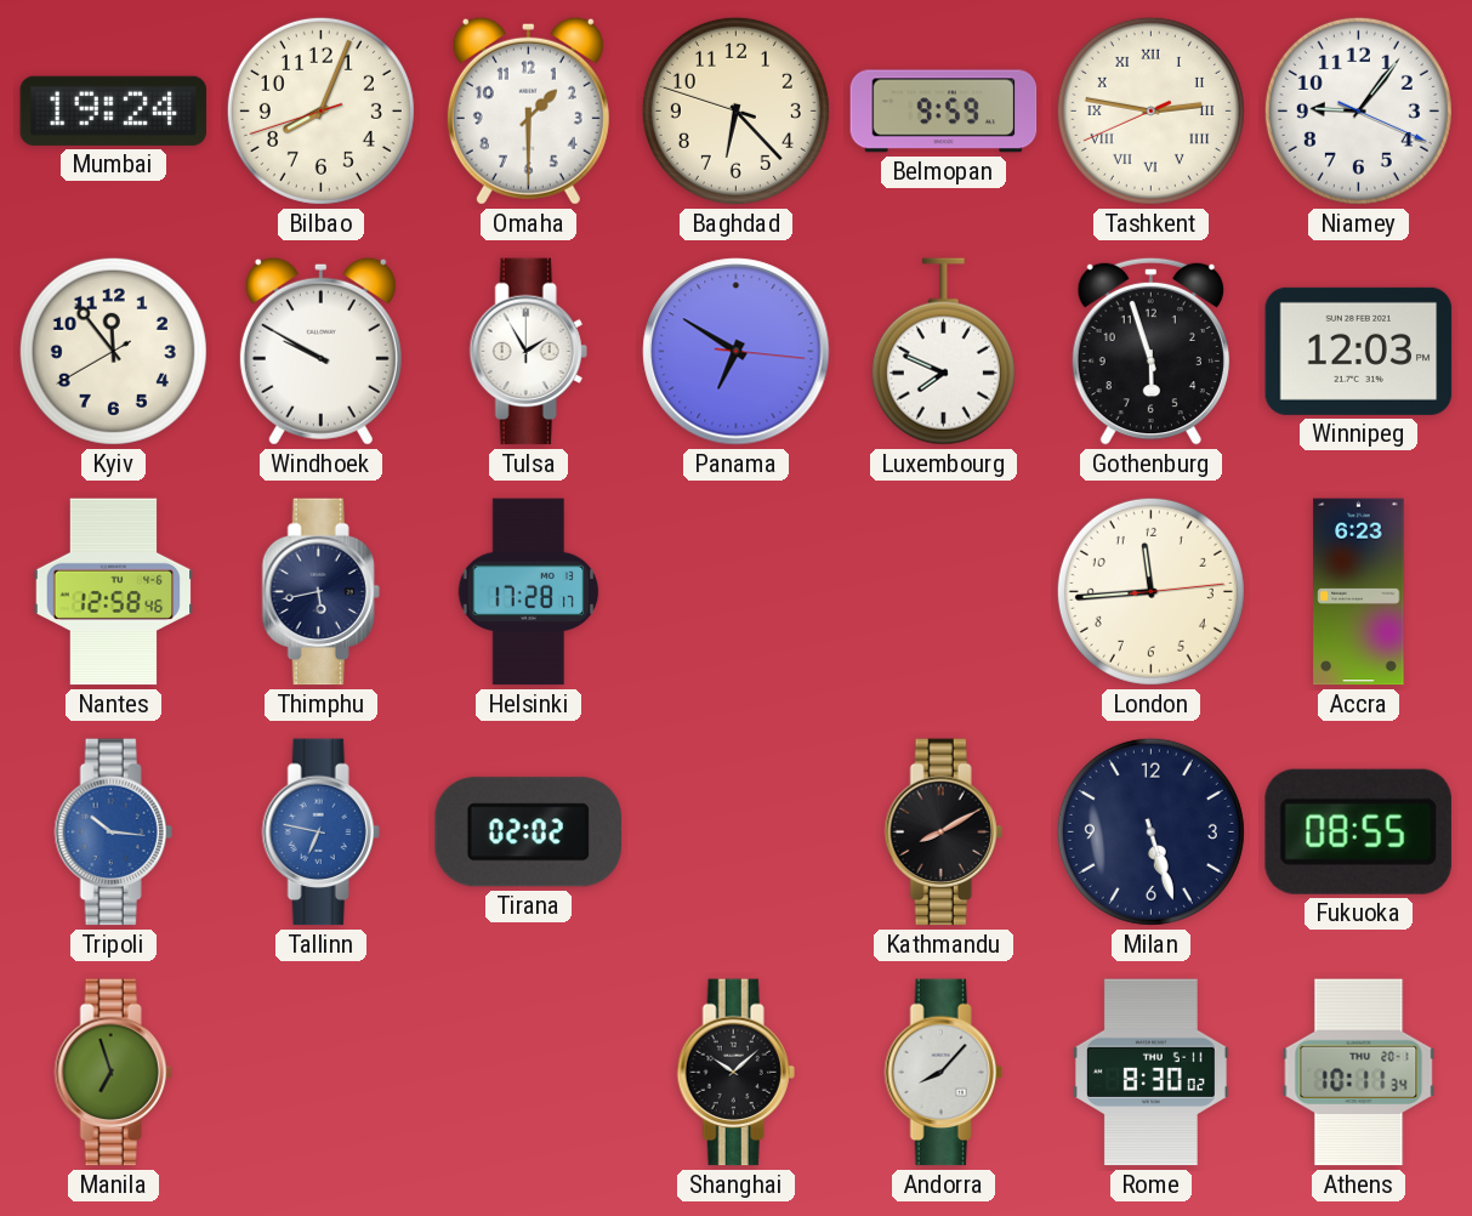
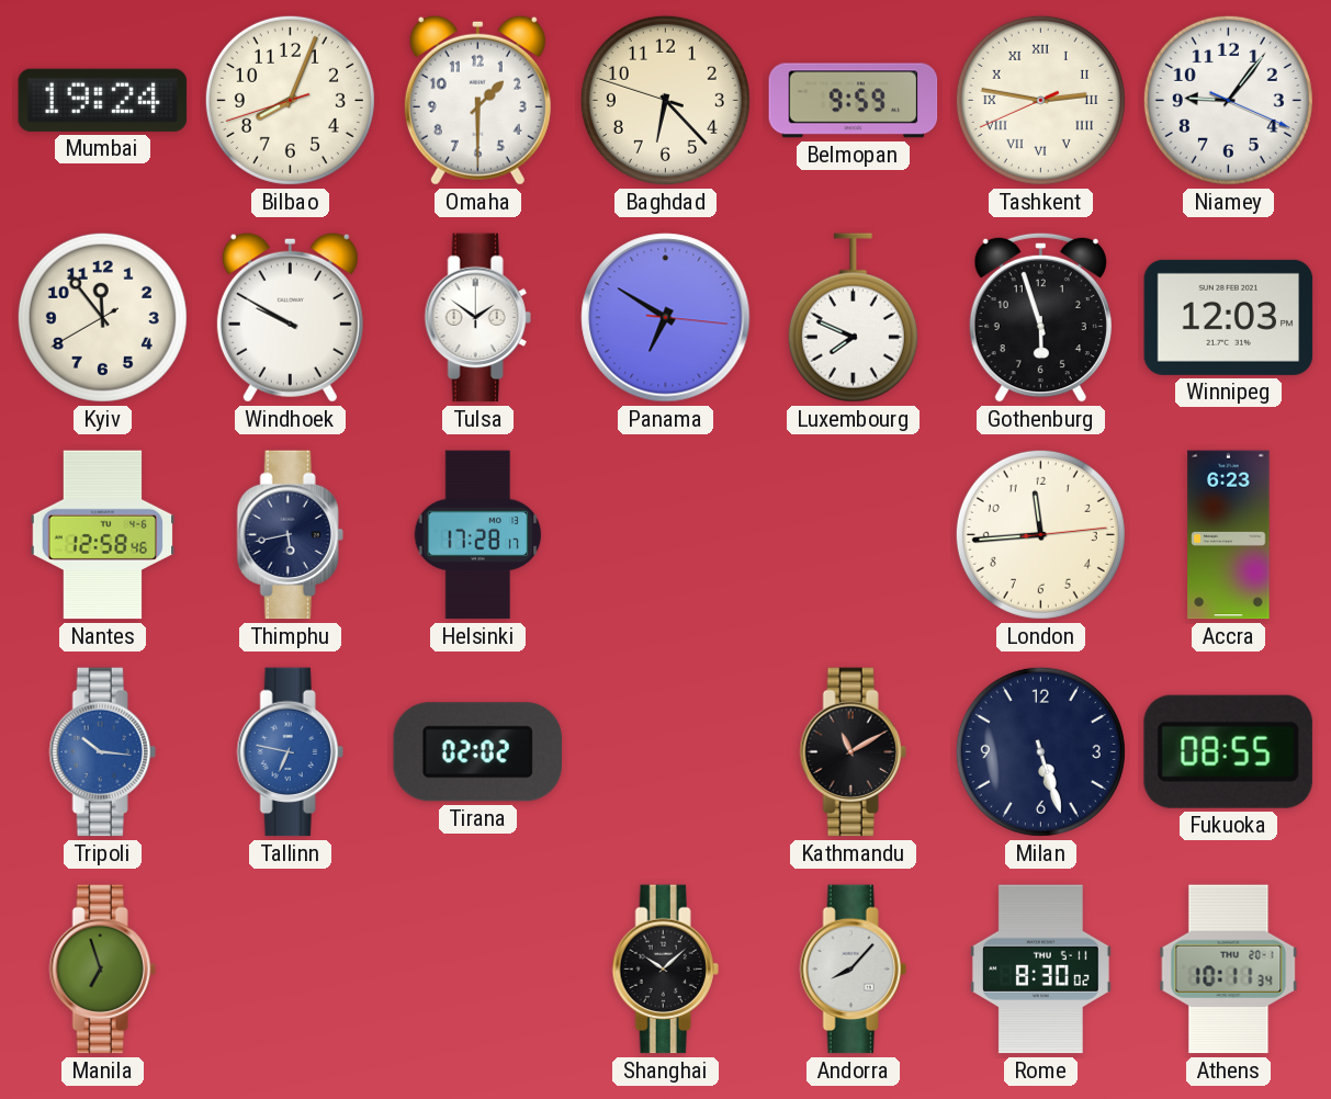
Tulsa: 1:55 -> 1:51 (477, 318)
Kathmandu: 8:10 -> 11:10 (853, 752)
